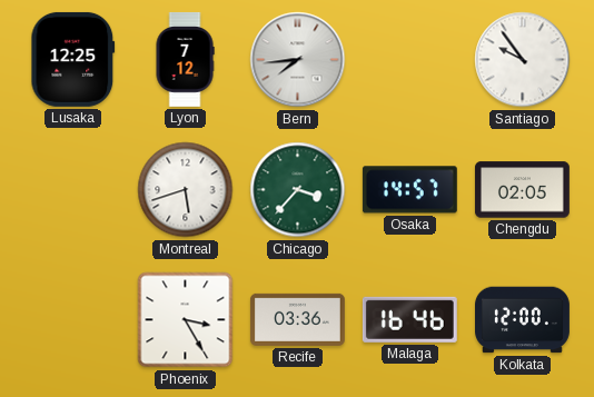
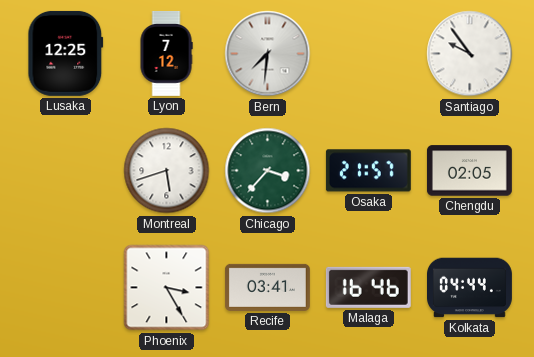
Bern: 7:44 -> 7:31 (268, 54)
Osaka: 14:57 -> 21:57 (368, 171)
Recife: 03:36 -> 03:41 (267, 287)
Kolkata: 12:00 -> 04:44 (470, 288)
